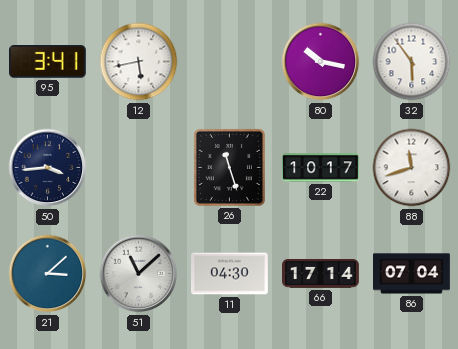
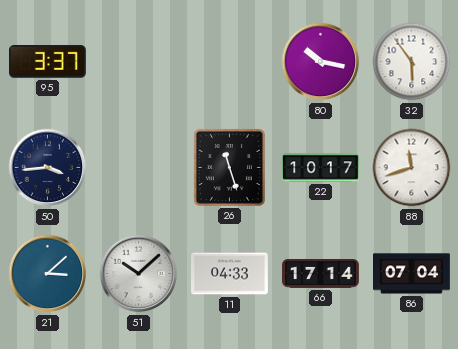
95: 3:41 -> 3:37 (48, 62)
12: 5:43 -> none (139, 62)
51: 11:08 -> 10:08 (139, 274)
11: 04:30 -> 04:33 (230, 274)
